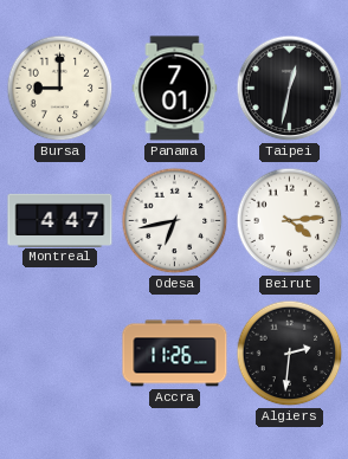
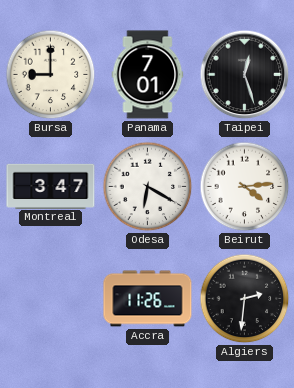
Taipei: 12:32 -> 12:27 (245, 75)
Montreal: 4:47 -> 3:47 (51, 186)
Odesa: 6:43 -> 6:20 (148, 187)
